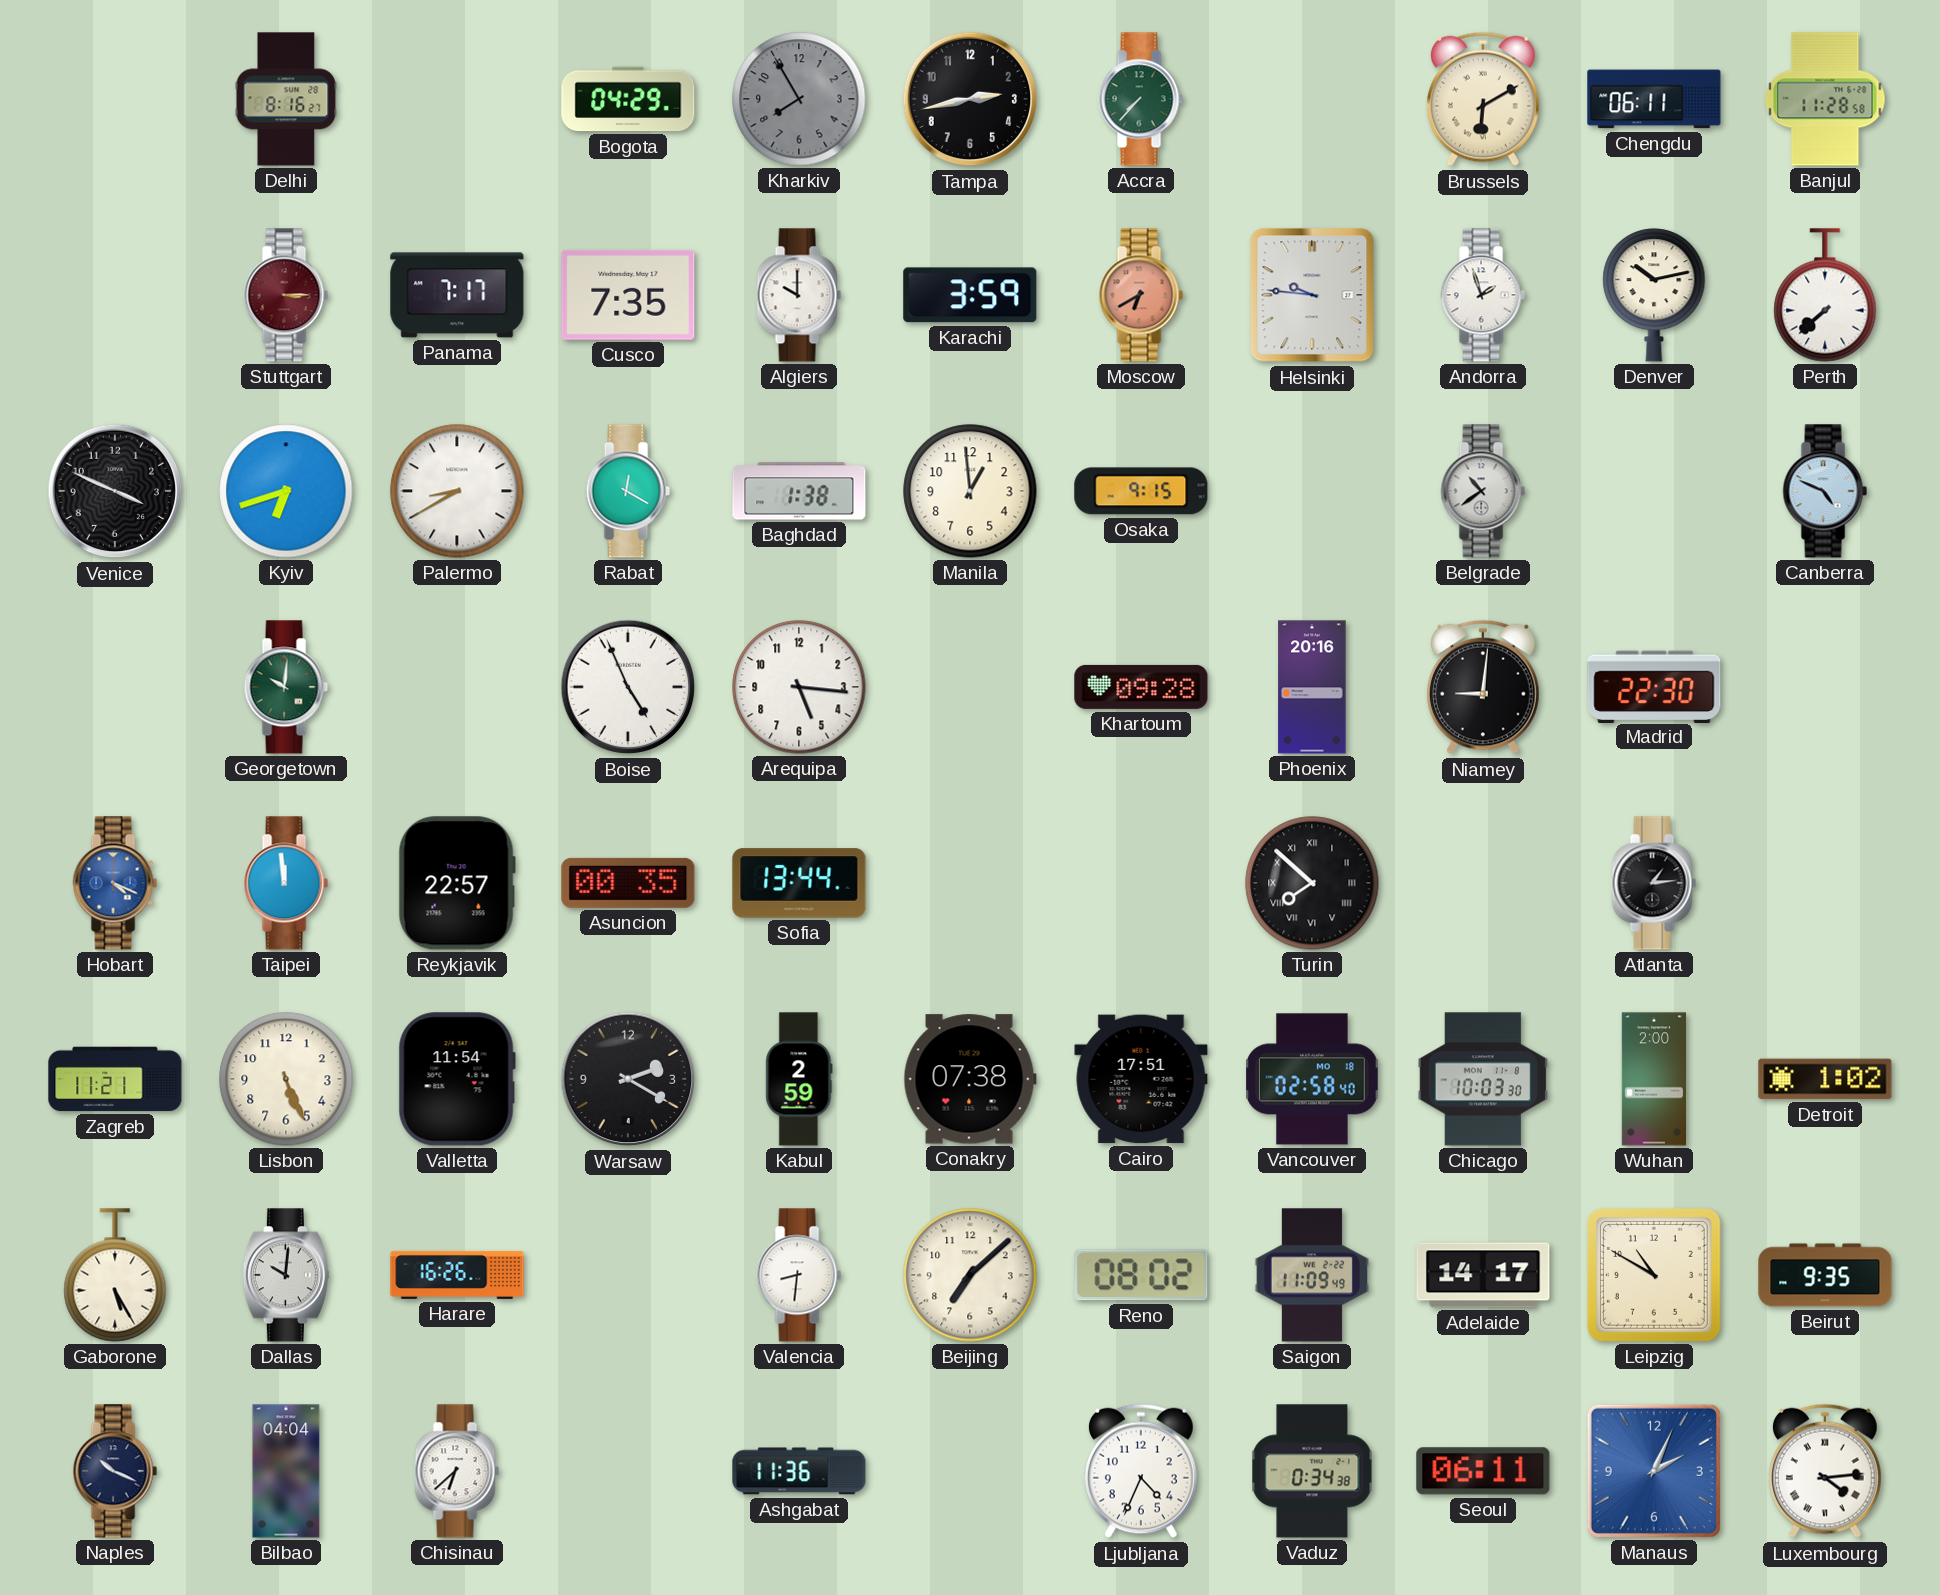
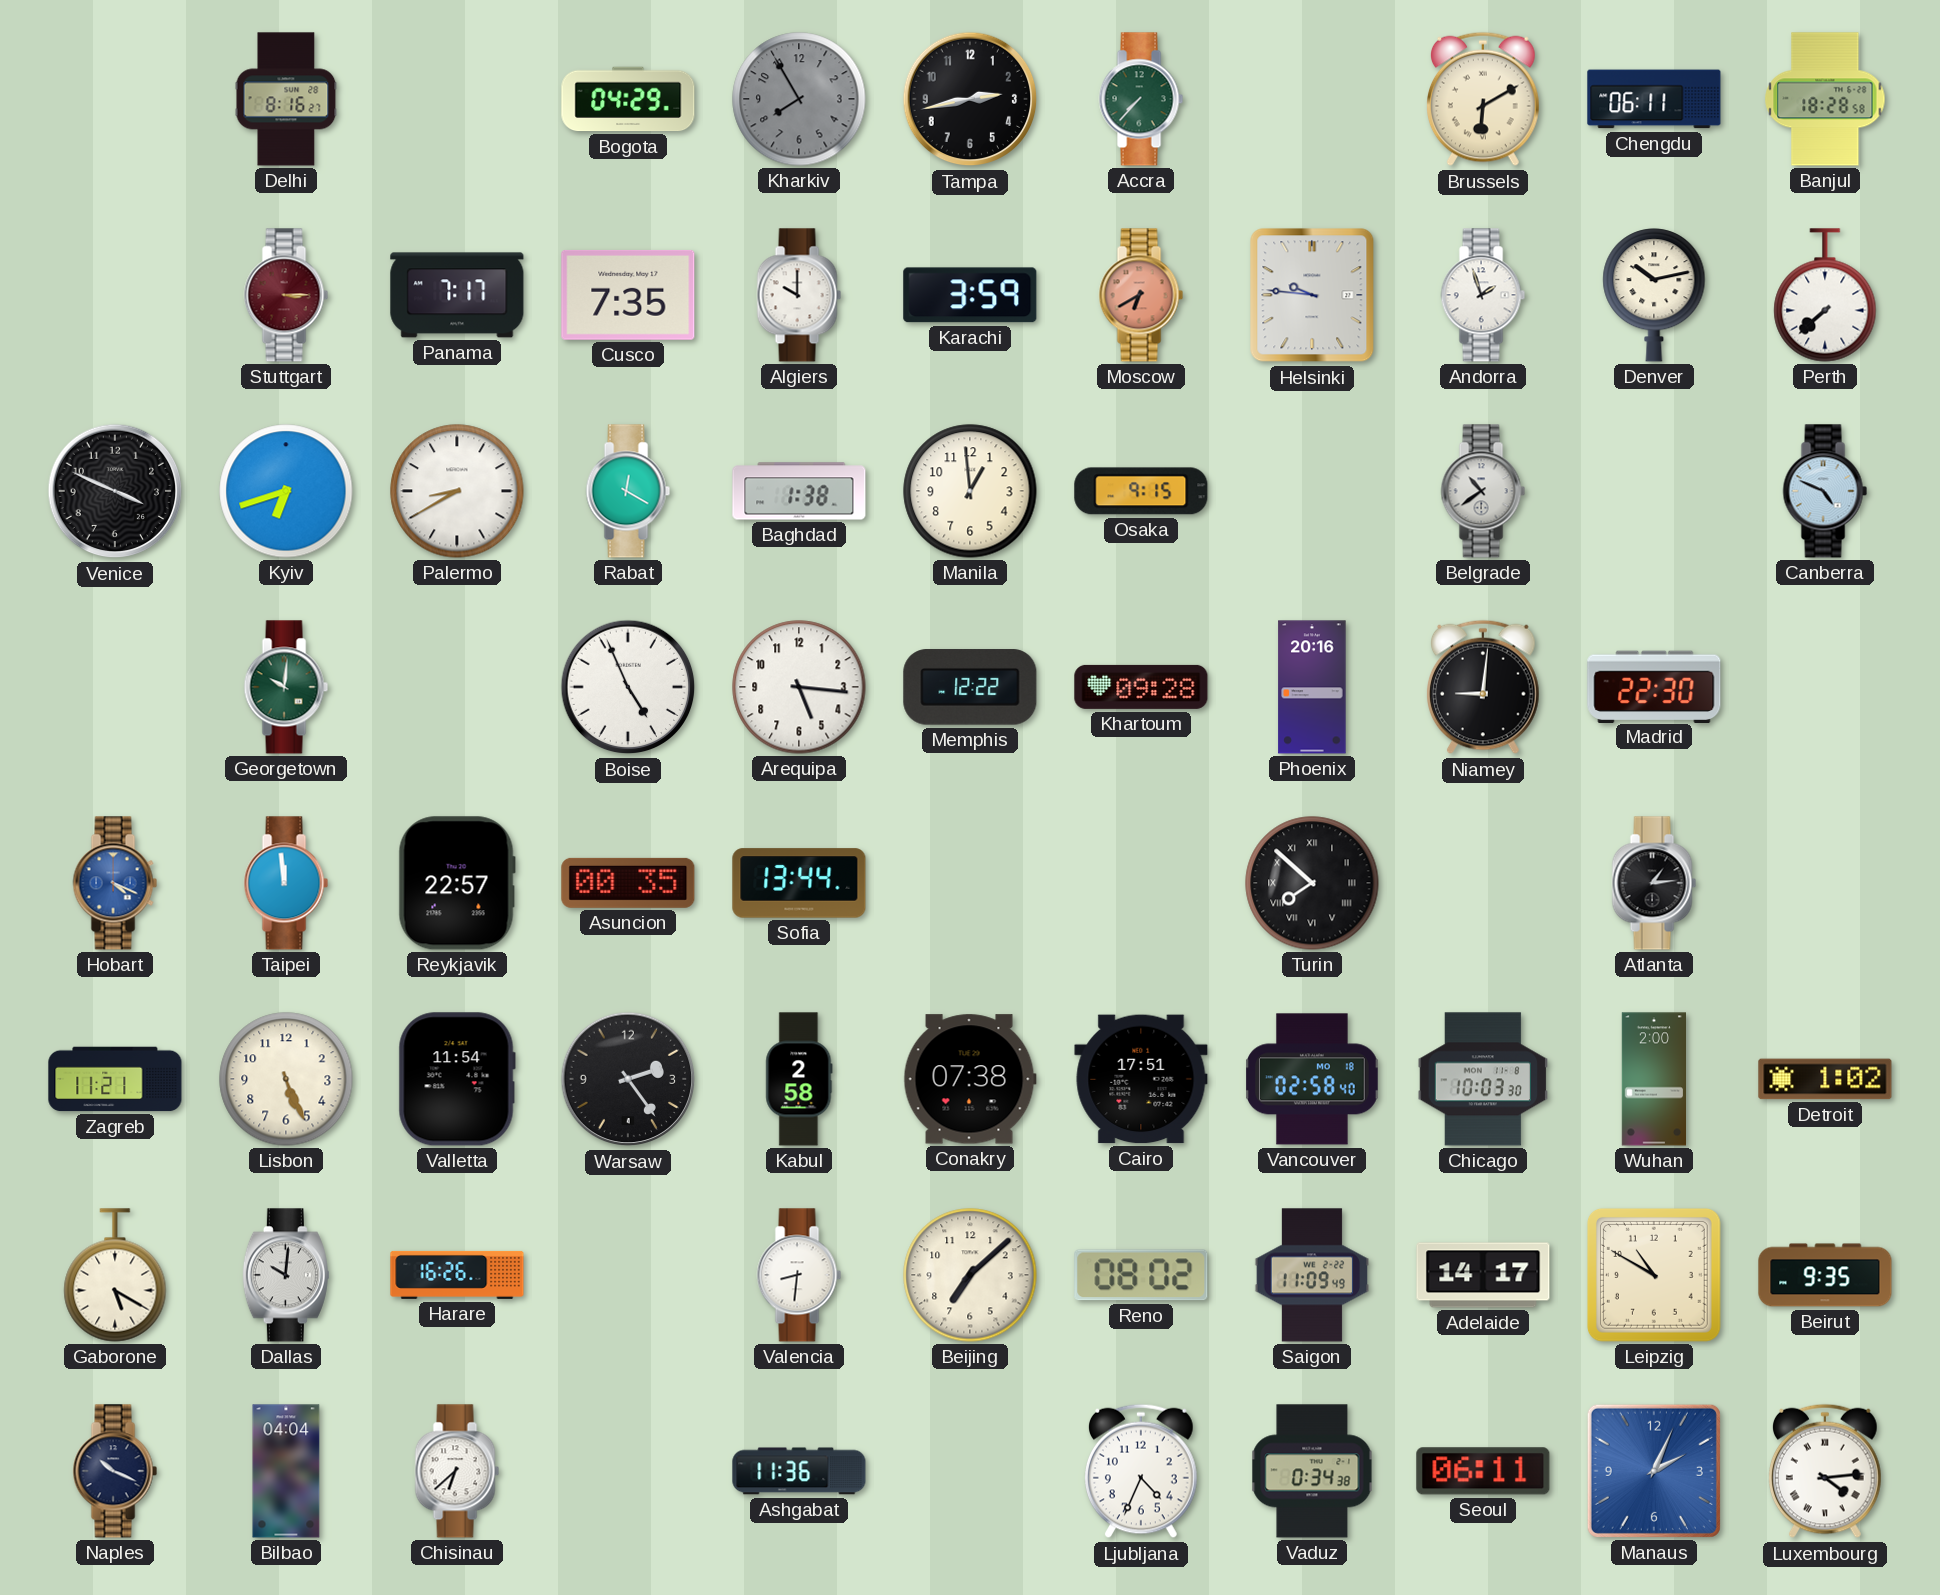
Banjul: 11:28 -> 18:28 (1825, 99)
Memphis: none -> 12:22 (970, 687)
Warsaw: 2:20 -> 2:24 (628, 1079)
Kabul: 2:59 -> 2:58 (799, 1079)
Gaborone: 5:25 -> 5:20 (115, 1275)
